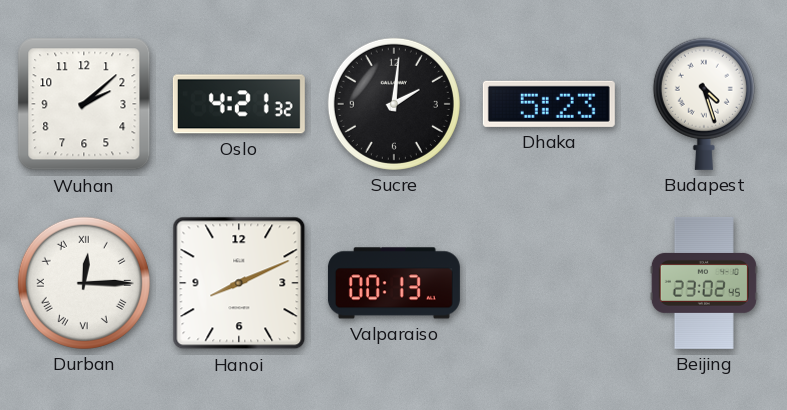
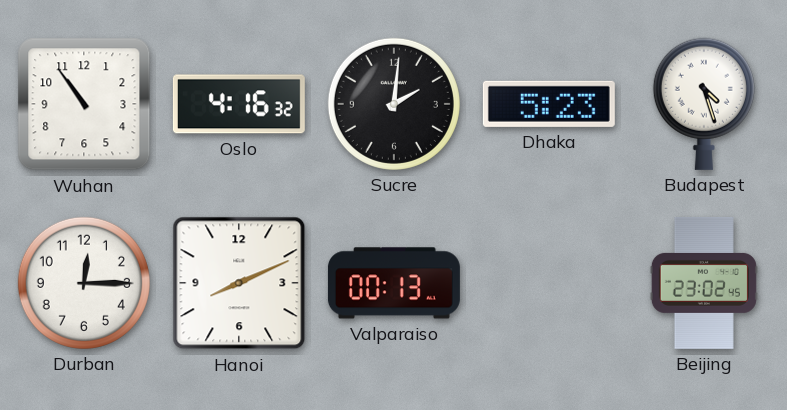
Wuhan: 2:08 -> 10:54 (84, 104)
Oslo: 4:21 -> 4:16 (239, 104)
Durban numerals: Roman -> Arabic (84, 283)
